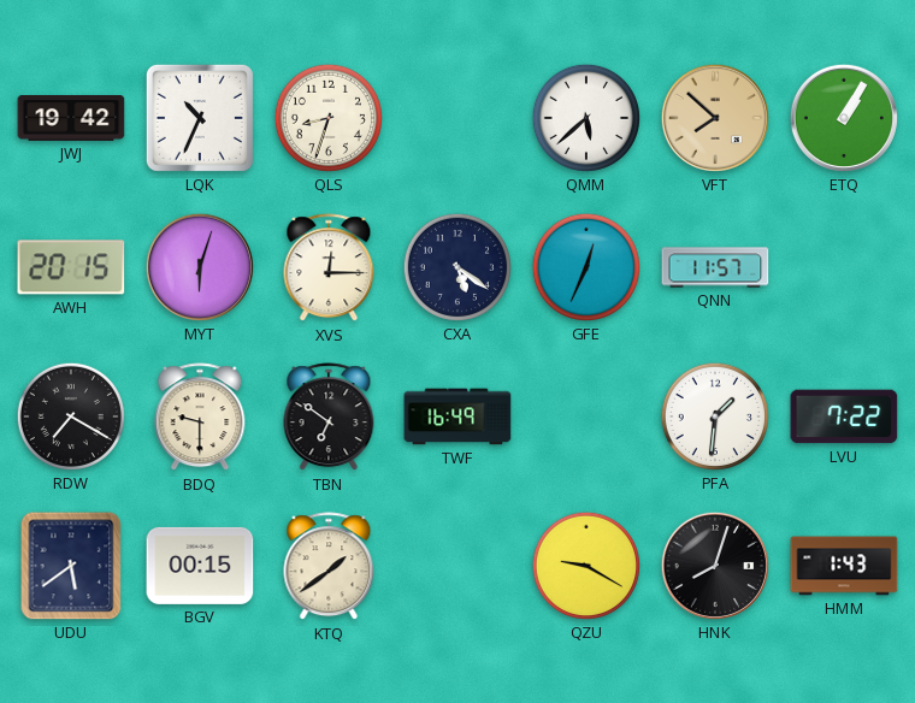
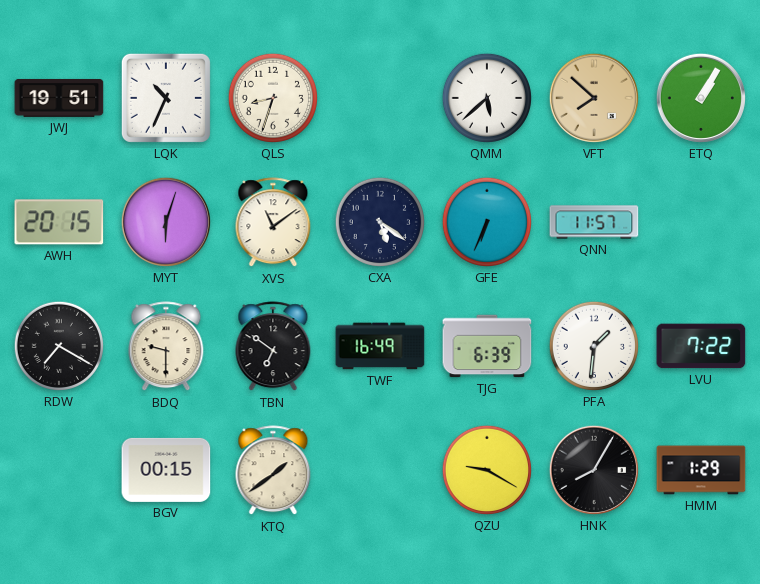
JWJ: 19:42 -> 19:51 (59, 98)
XVS: 12:15 -> 11:09 (273, 223)
GFE: 12:34 -> 6:34 (487, 222)
TJG: none -> 6:39 (487, 346)
UDU: 5:39 -> none (71, 566)
HNK: 8:03 -> 8:05 (594, 470)
HMM: 1:43 -> 1:29 (701, 470)
